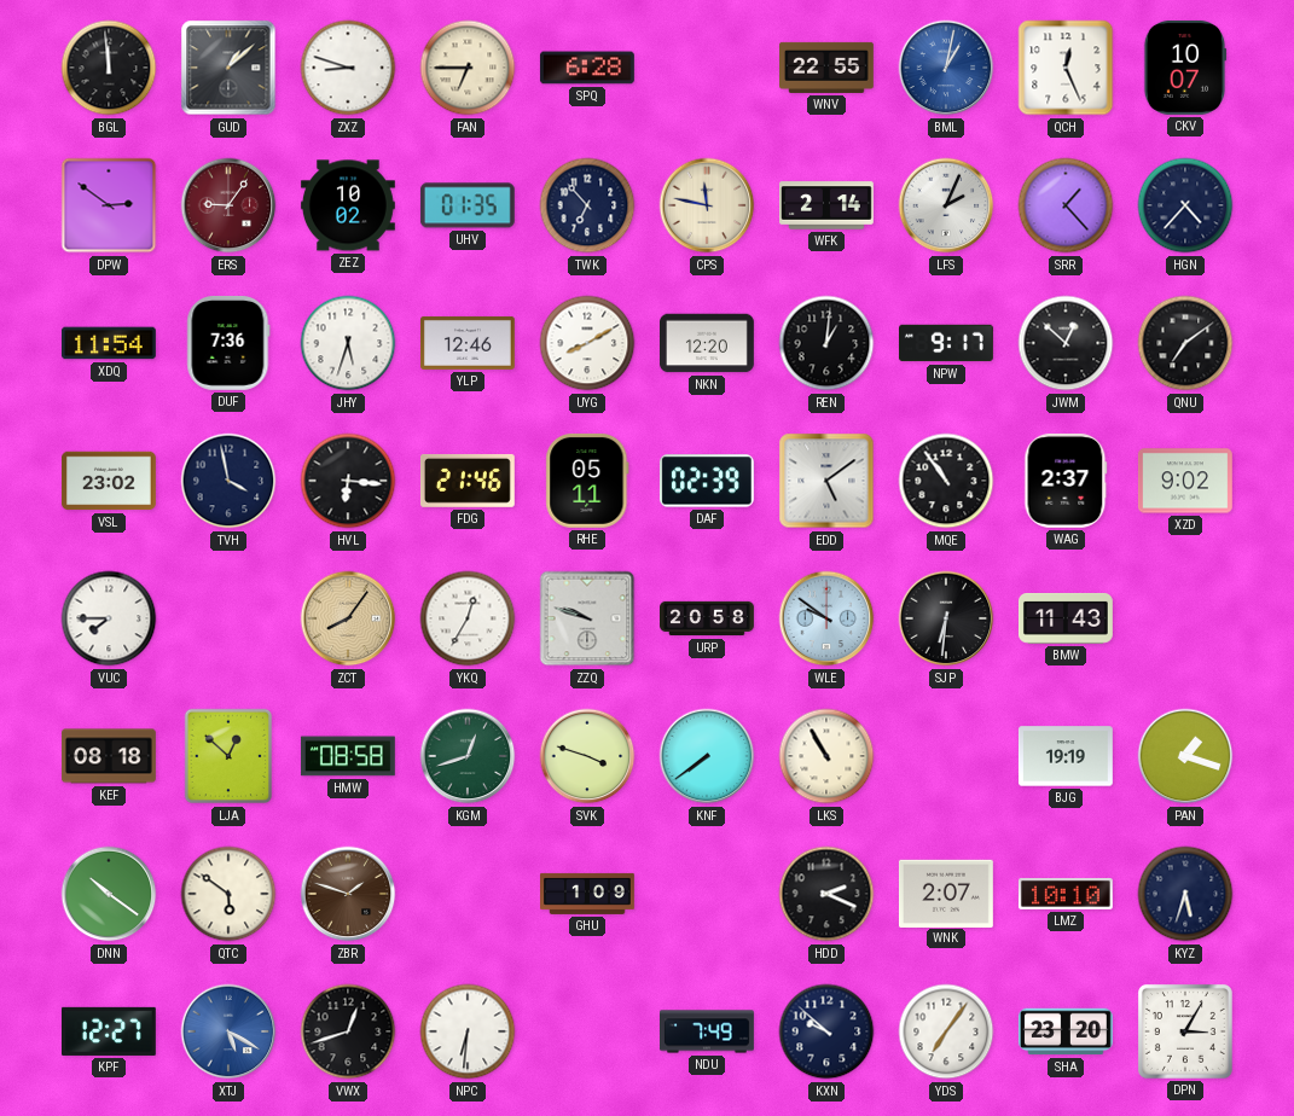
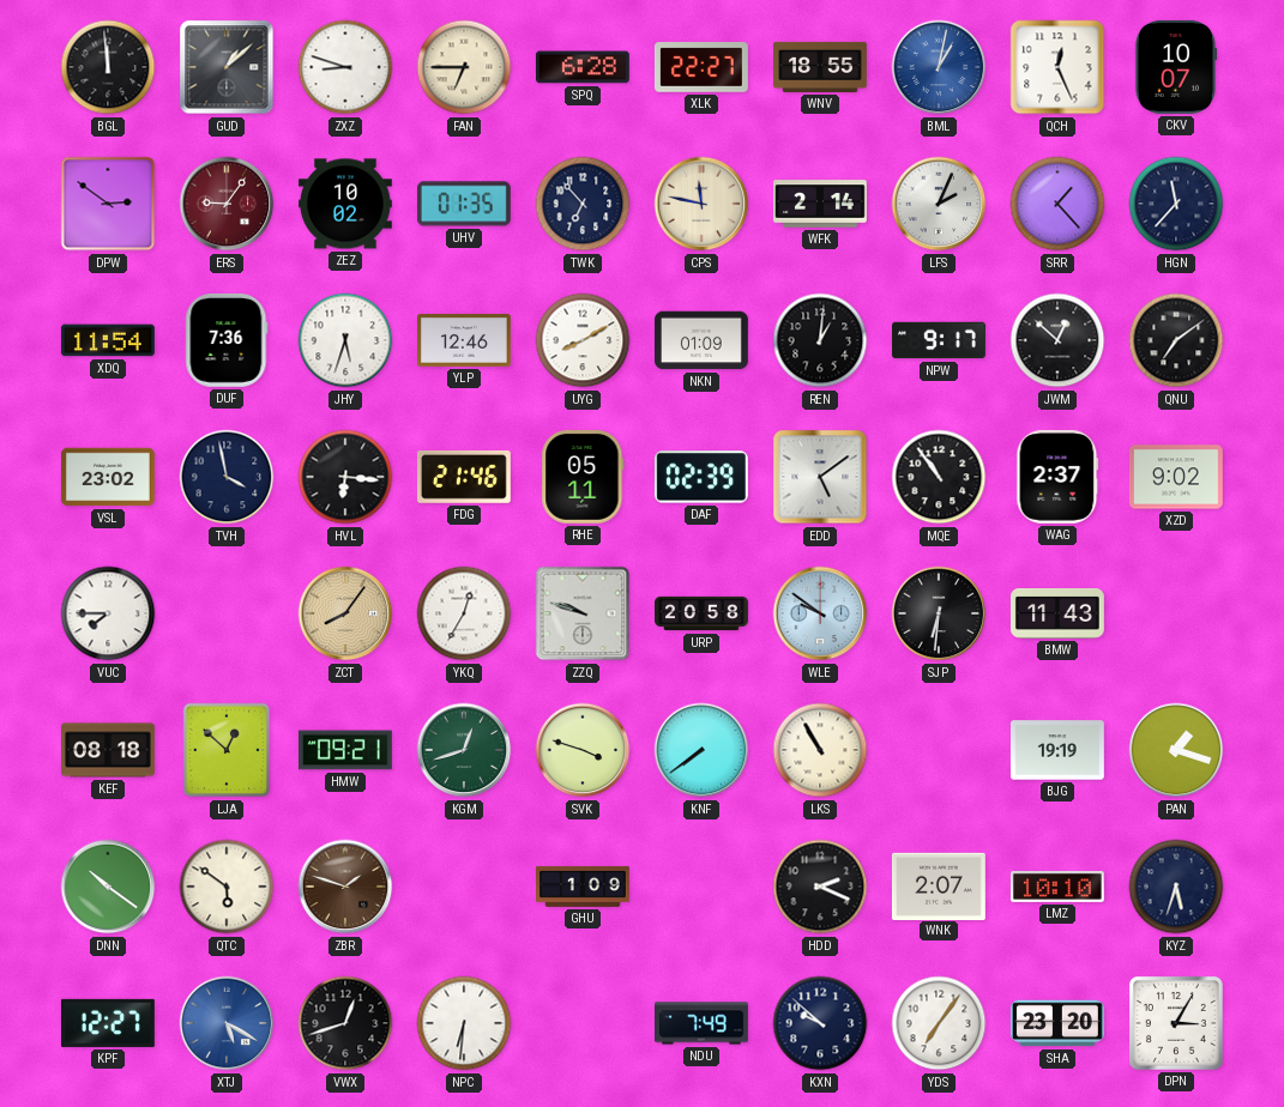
XLK: none -> 22:27 (701, 67)
WNV: 22:55 -> 18:55 (821, 67)
HGN: 4:37 -> 11:37 (1176, 204)
NKN: 12:20 -> 01:09 (703, 340)
HMW: 08:58 -> 09:21 (345, 750)
